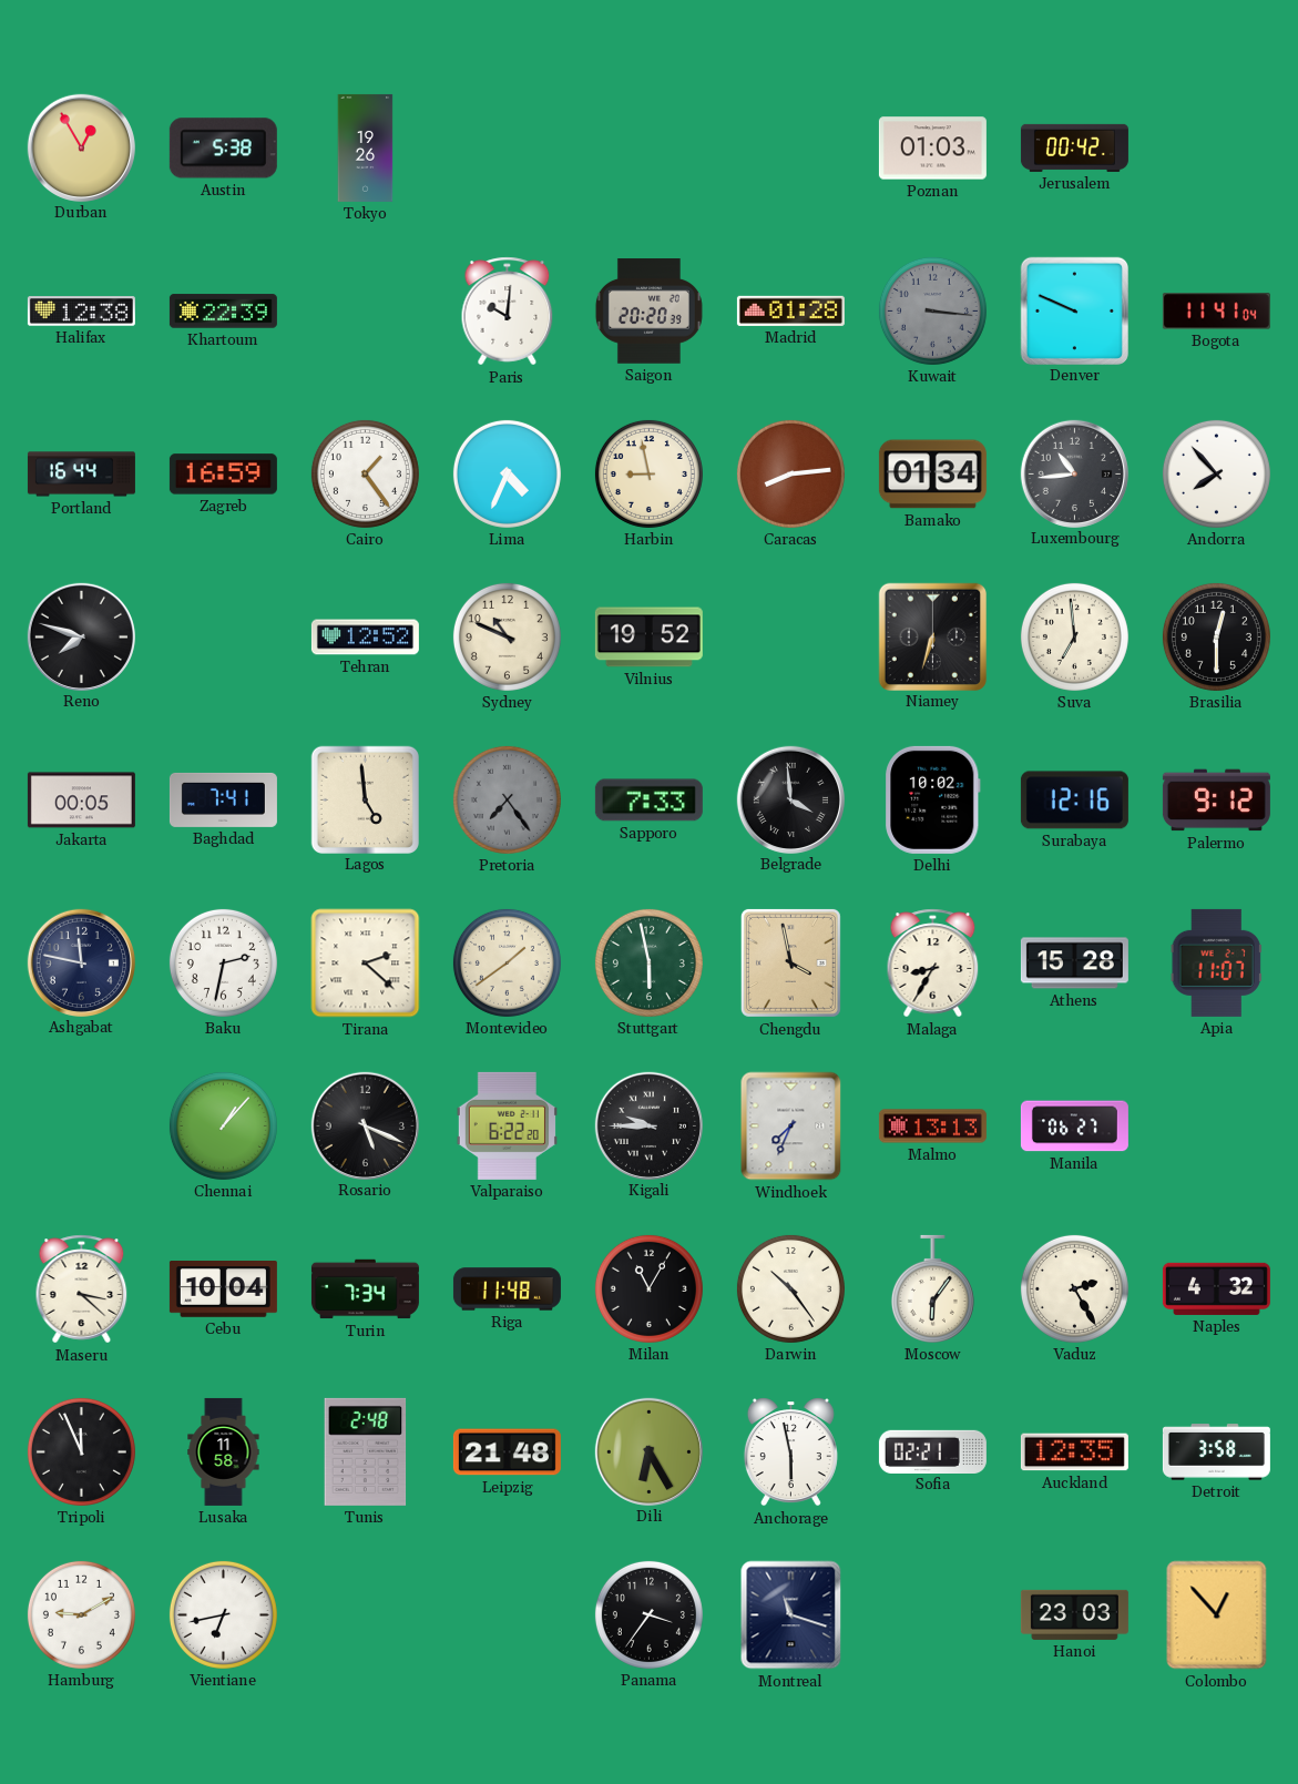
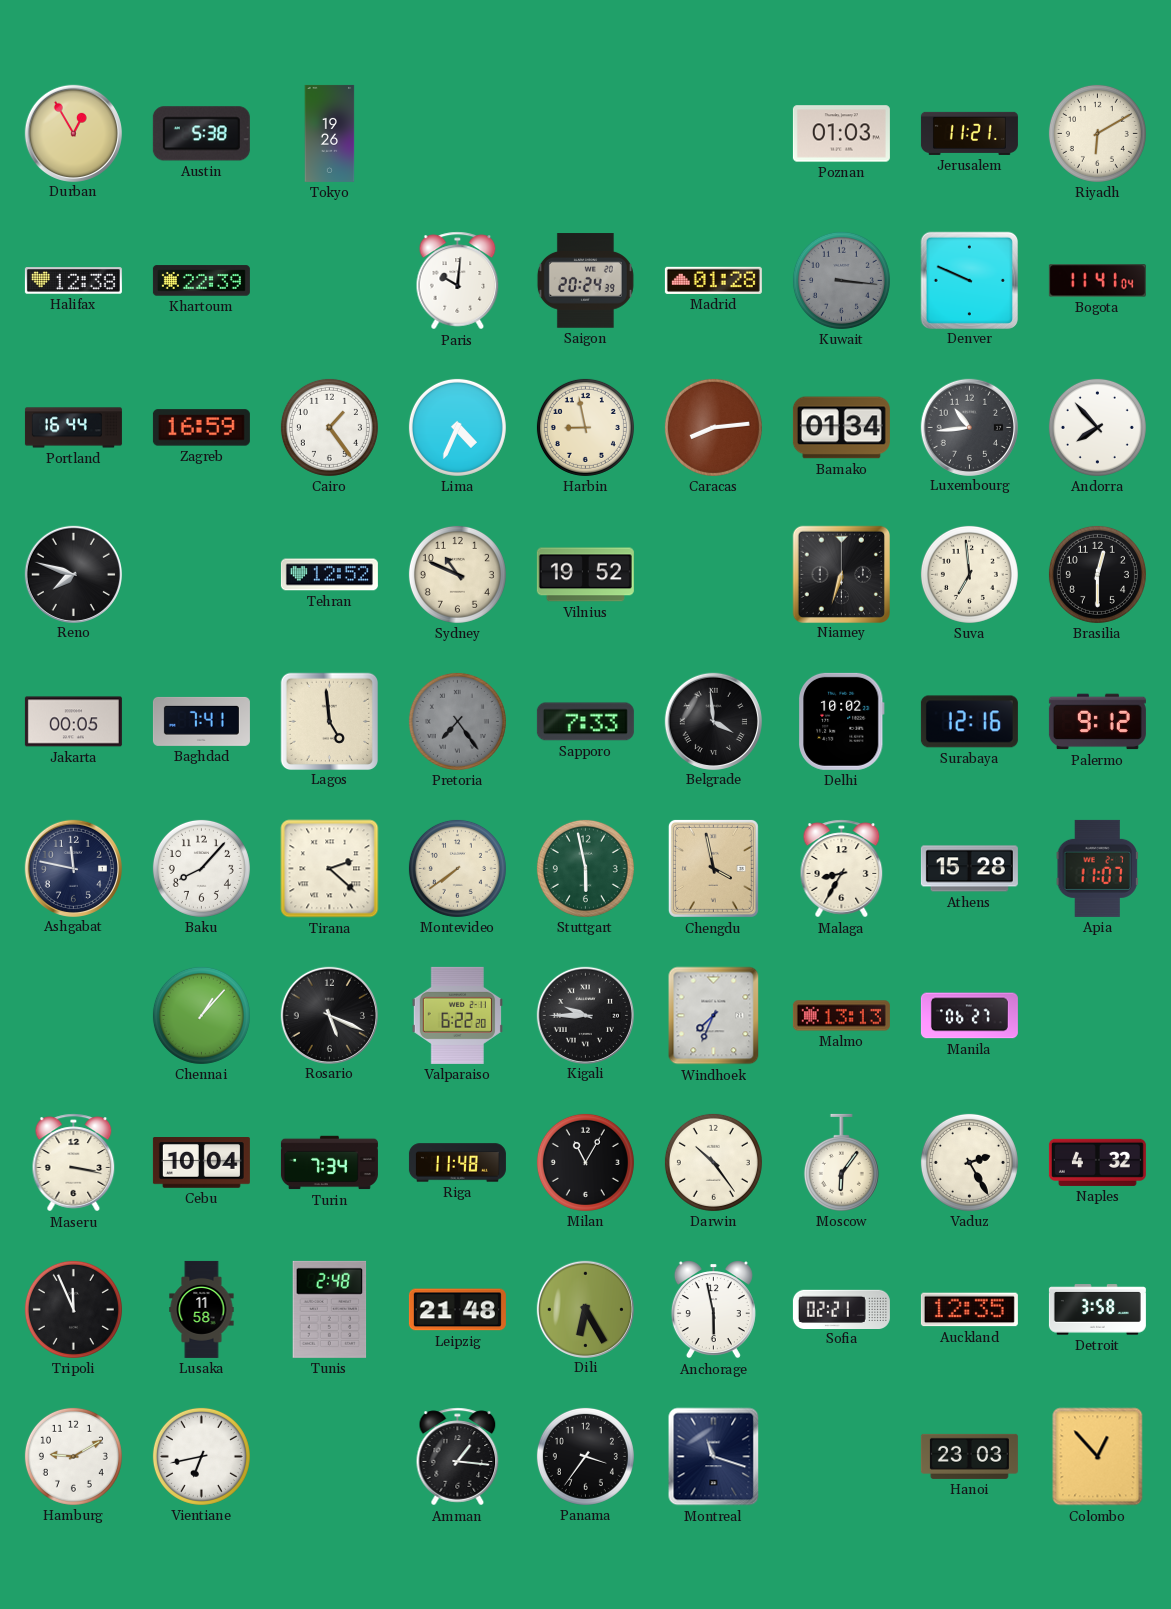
Jerusalem: 00:42 -> 11:21 (969, 133)
Riyadh: none -> 6:10 (1097, 133)
Saigon: 20:20 -> 20:24 (585, 281)
Baku: 2:32 -> 8:07 (201, 868)
Montevideo: 1:39 -> 7:39 (457, 868)
Maseru: 3:22 -> 3:17 (74, 1163)
Amman: none -> 1:16 (458, 1457)
